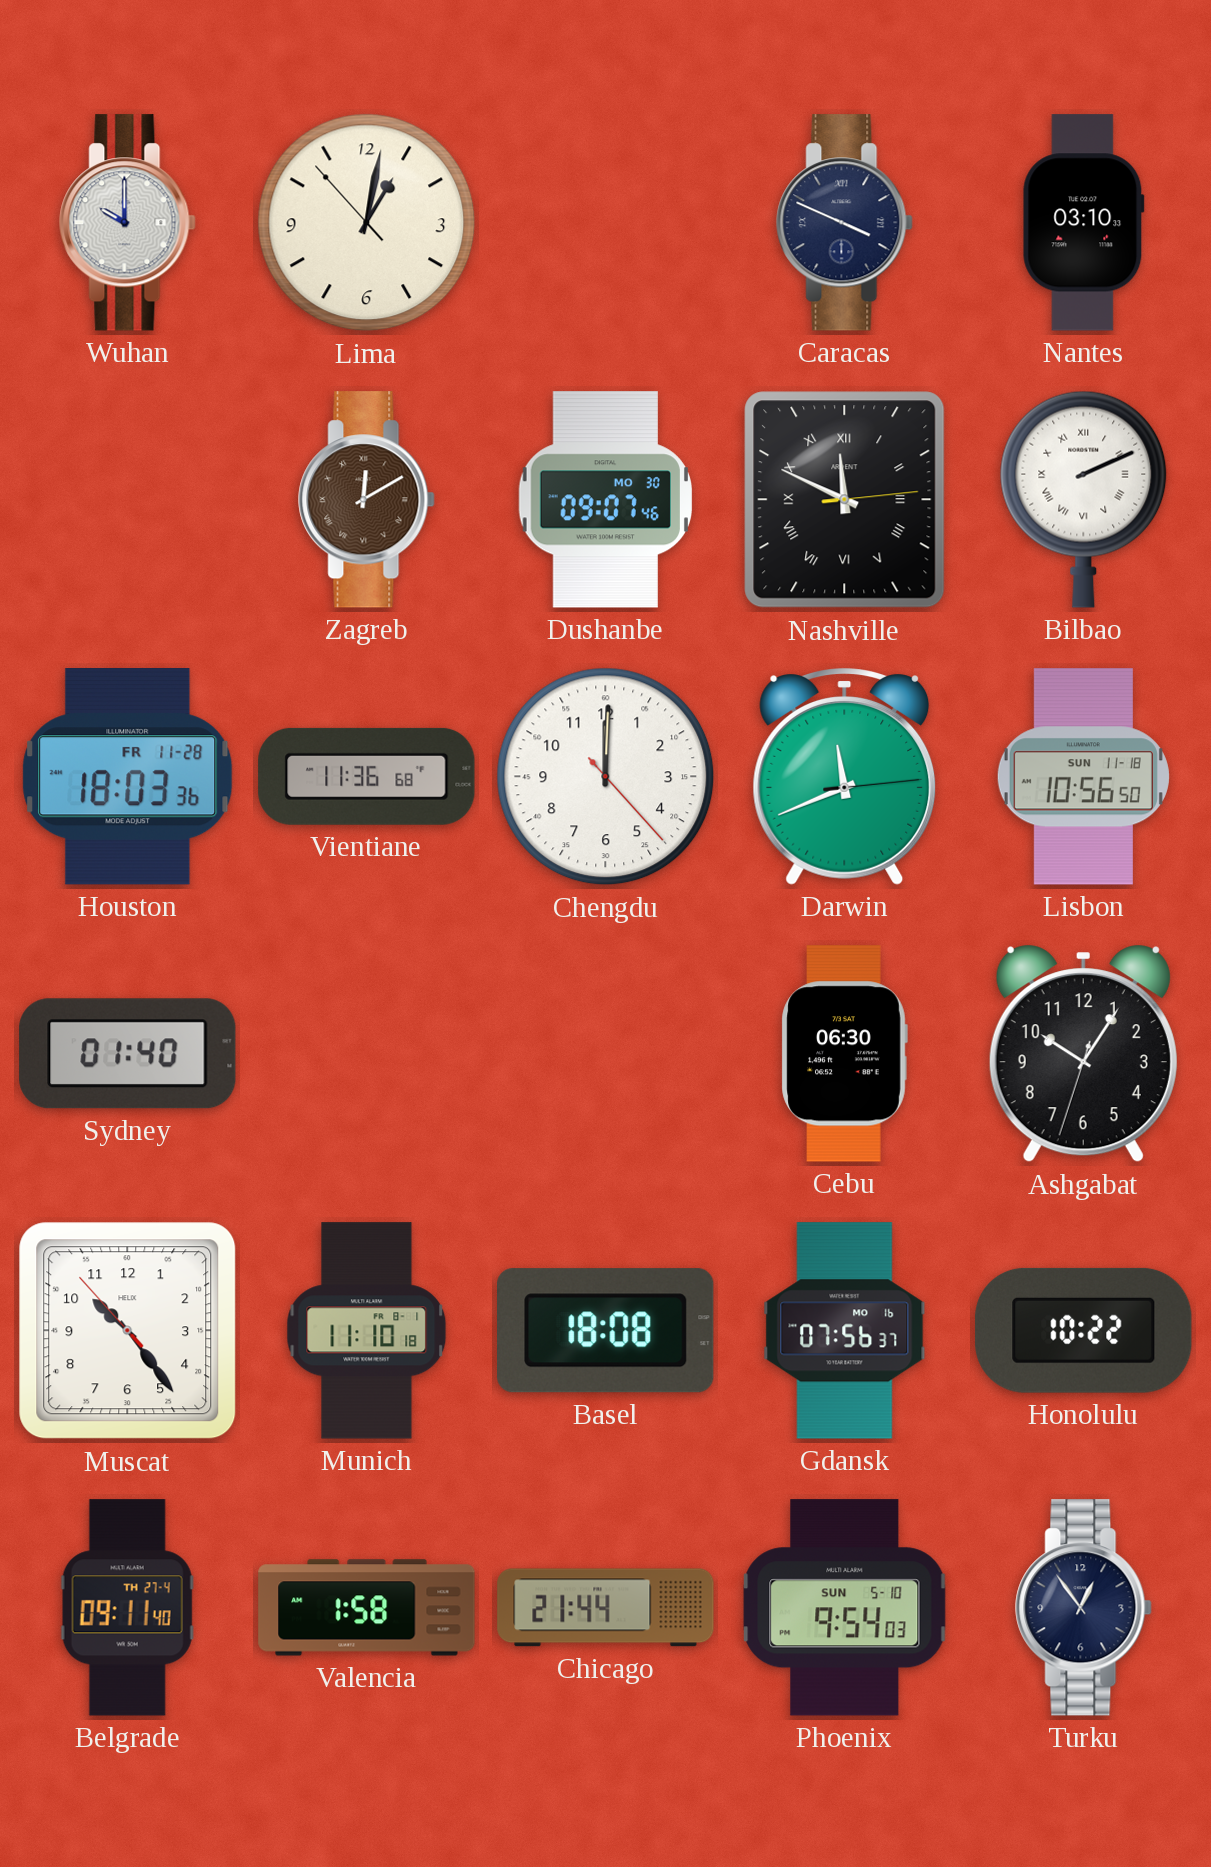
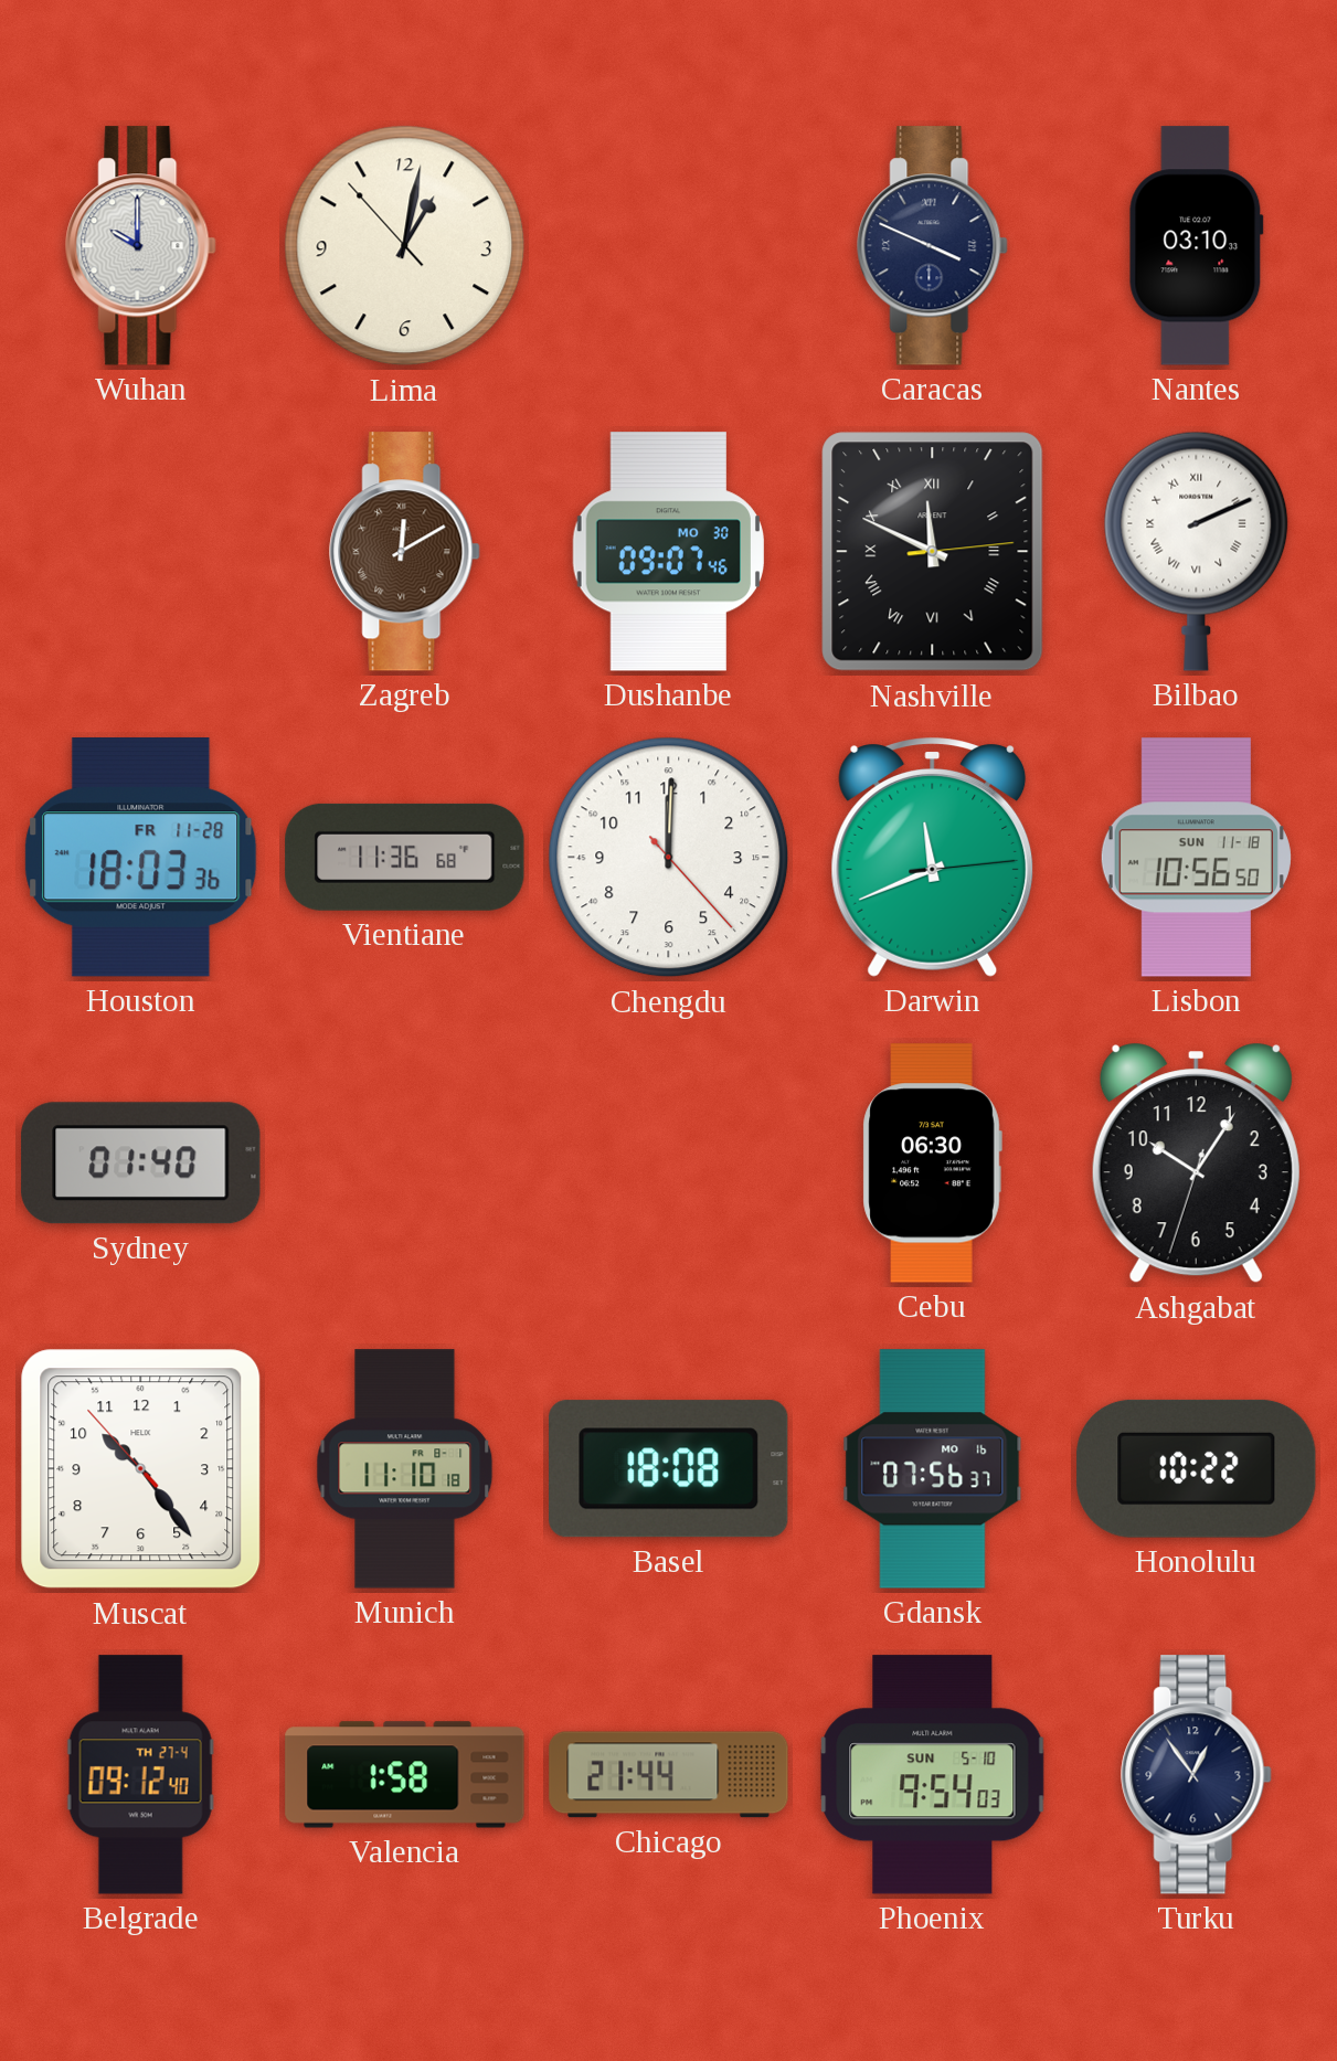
Belgrade: 09:11 -> 09:12 (140, 1775)
